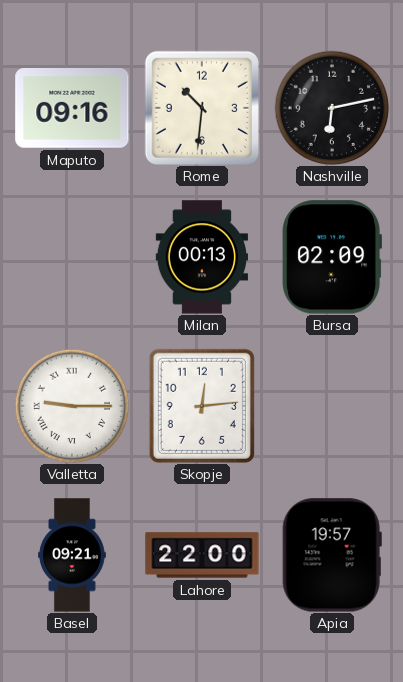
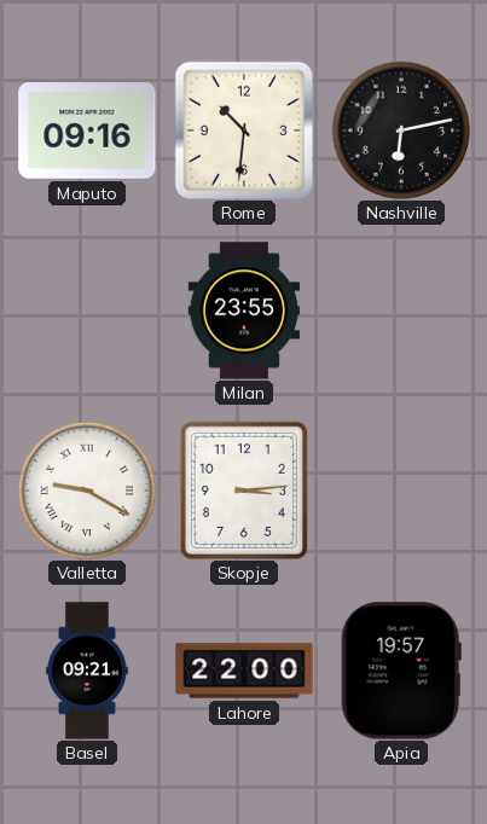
Milan: 00:13 -> 23:55 (243, 311)
Bursa: 02:09 -> none (331, 257)
Valletta: 9:15 -> 9:20 (87, 491)
Skopje: 12:14 -> 3:14 (244, 491)
